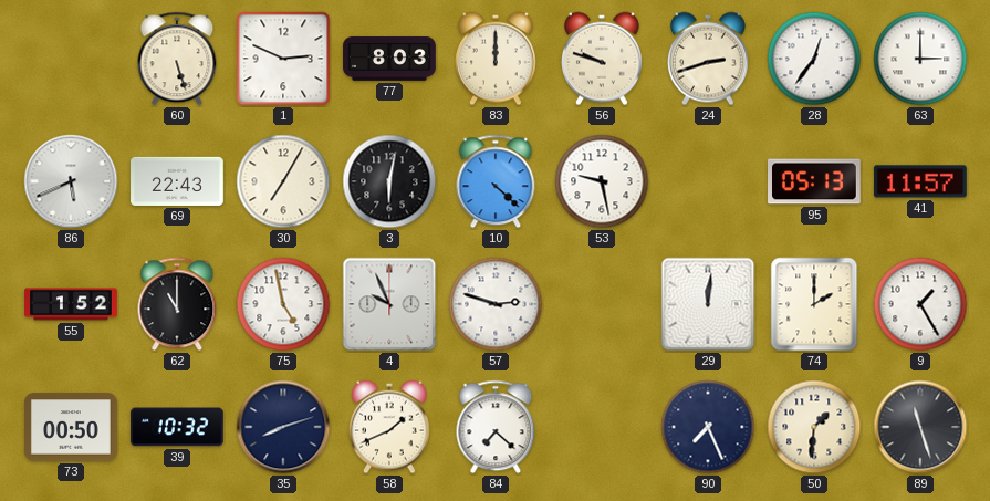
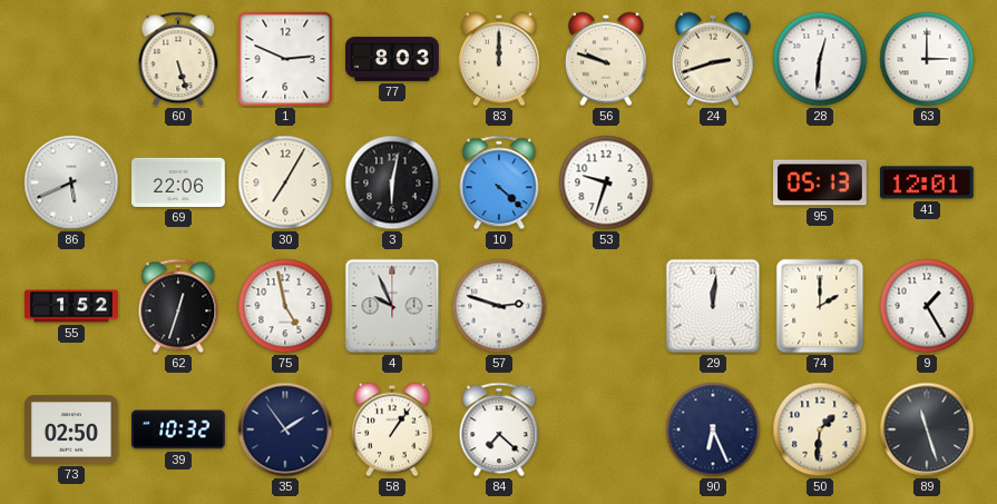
28: 12:36 -> 12:31 (820, 59)
69: 22:43 -> 22:06 (179, 182)
53: 9:28 -> 9:33 (606, 182)
41: 11:57 -> 12:01 (927, 182)
62: 11:00 -> 12:33 (178, 306)
73: 00:50 -> 02:50 (72, 429)
35: 8:12 -> 1:54 (285, 429)
58: 1:41 -> 1:06 (392, 429)
90: 7:26 -> 6:26 (713, 429)
